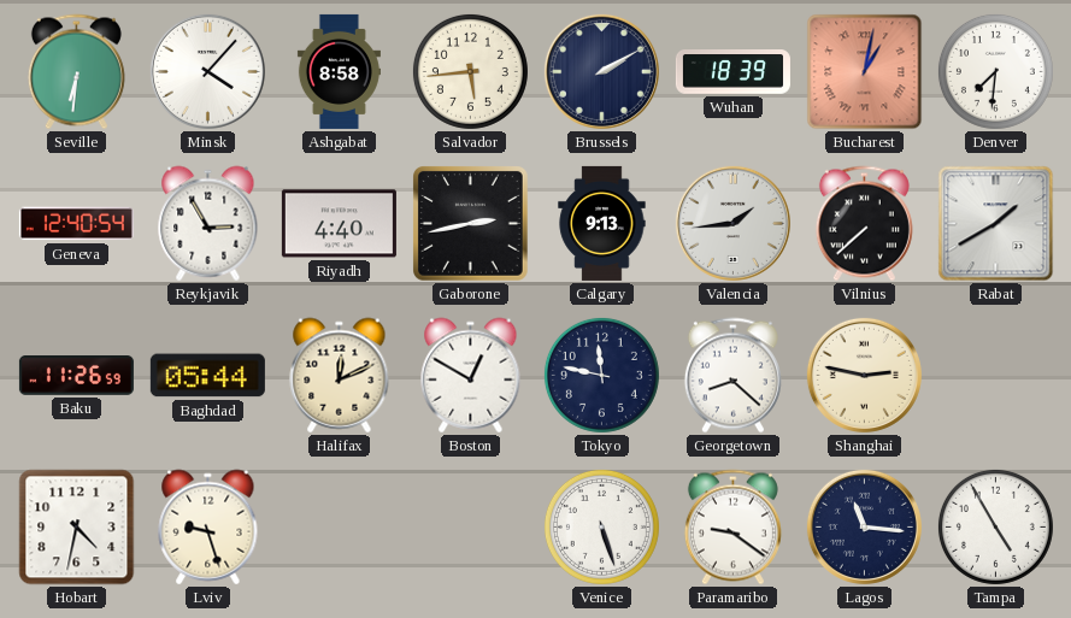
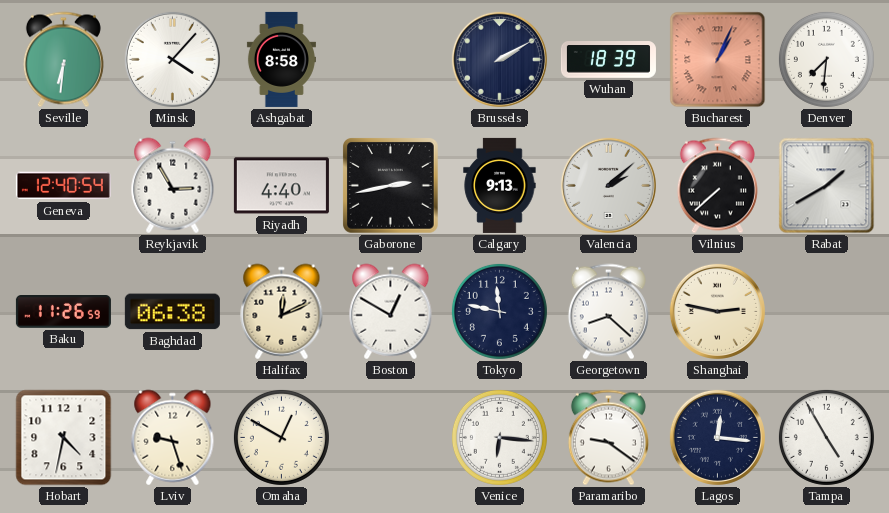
Salvador: 5:44 -> none (470, 71)
Bucharest: 1:02 -> 1:04 (718, 60)
Valencia: 1:44 -> 2:08 (608, 185)
Baghdad: 05:44 -> 06:38 (172, 312)
Omaha: none -> 12:50 (281, 437)
Venice: 5:27 -> 6:16 (499, 437)
Lagos: 11:16 -> 12:16 (717, 437)
